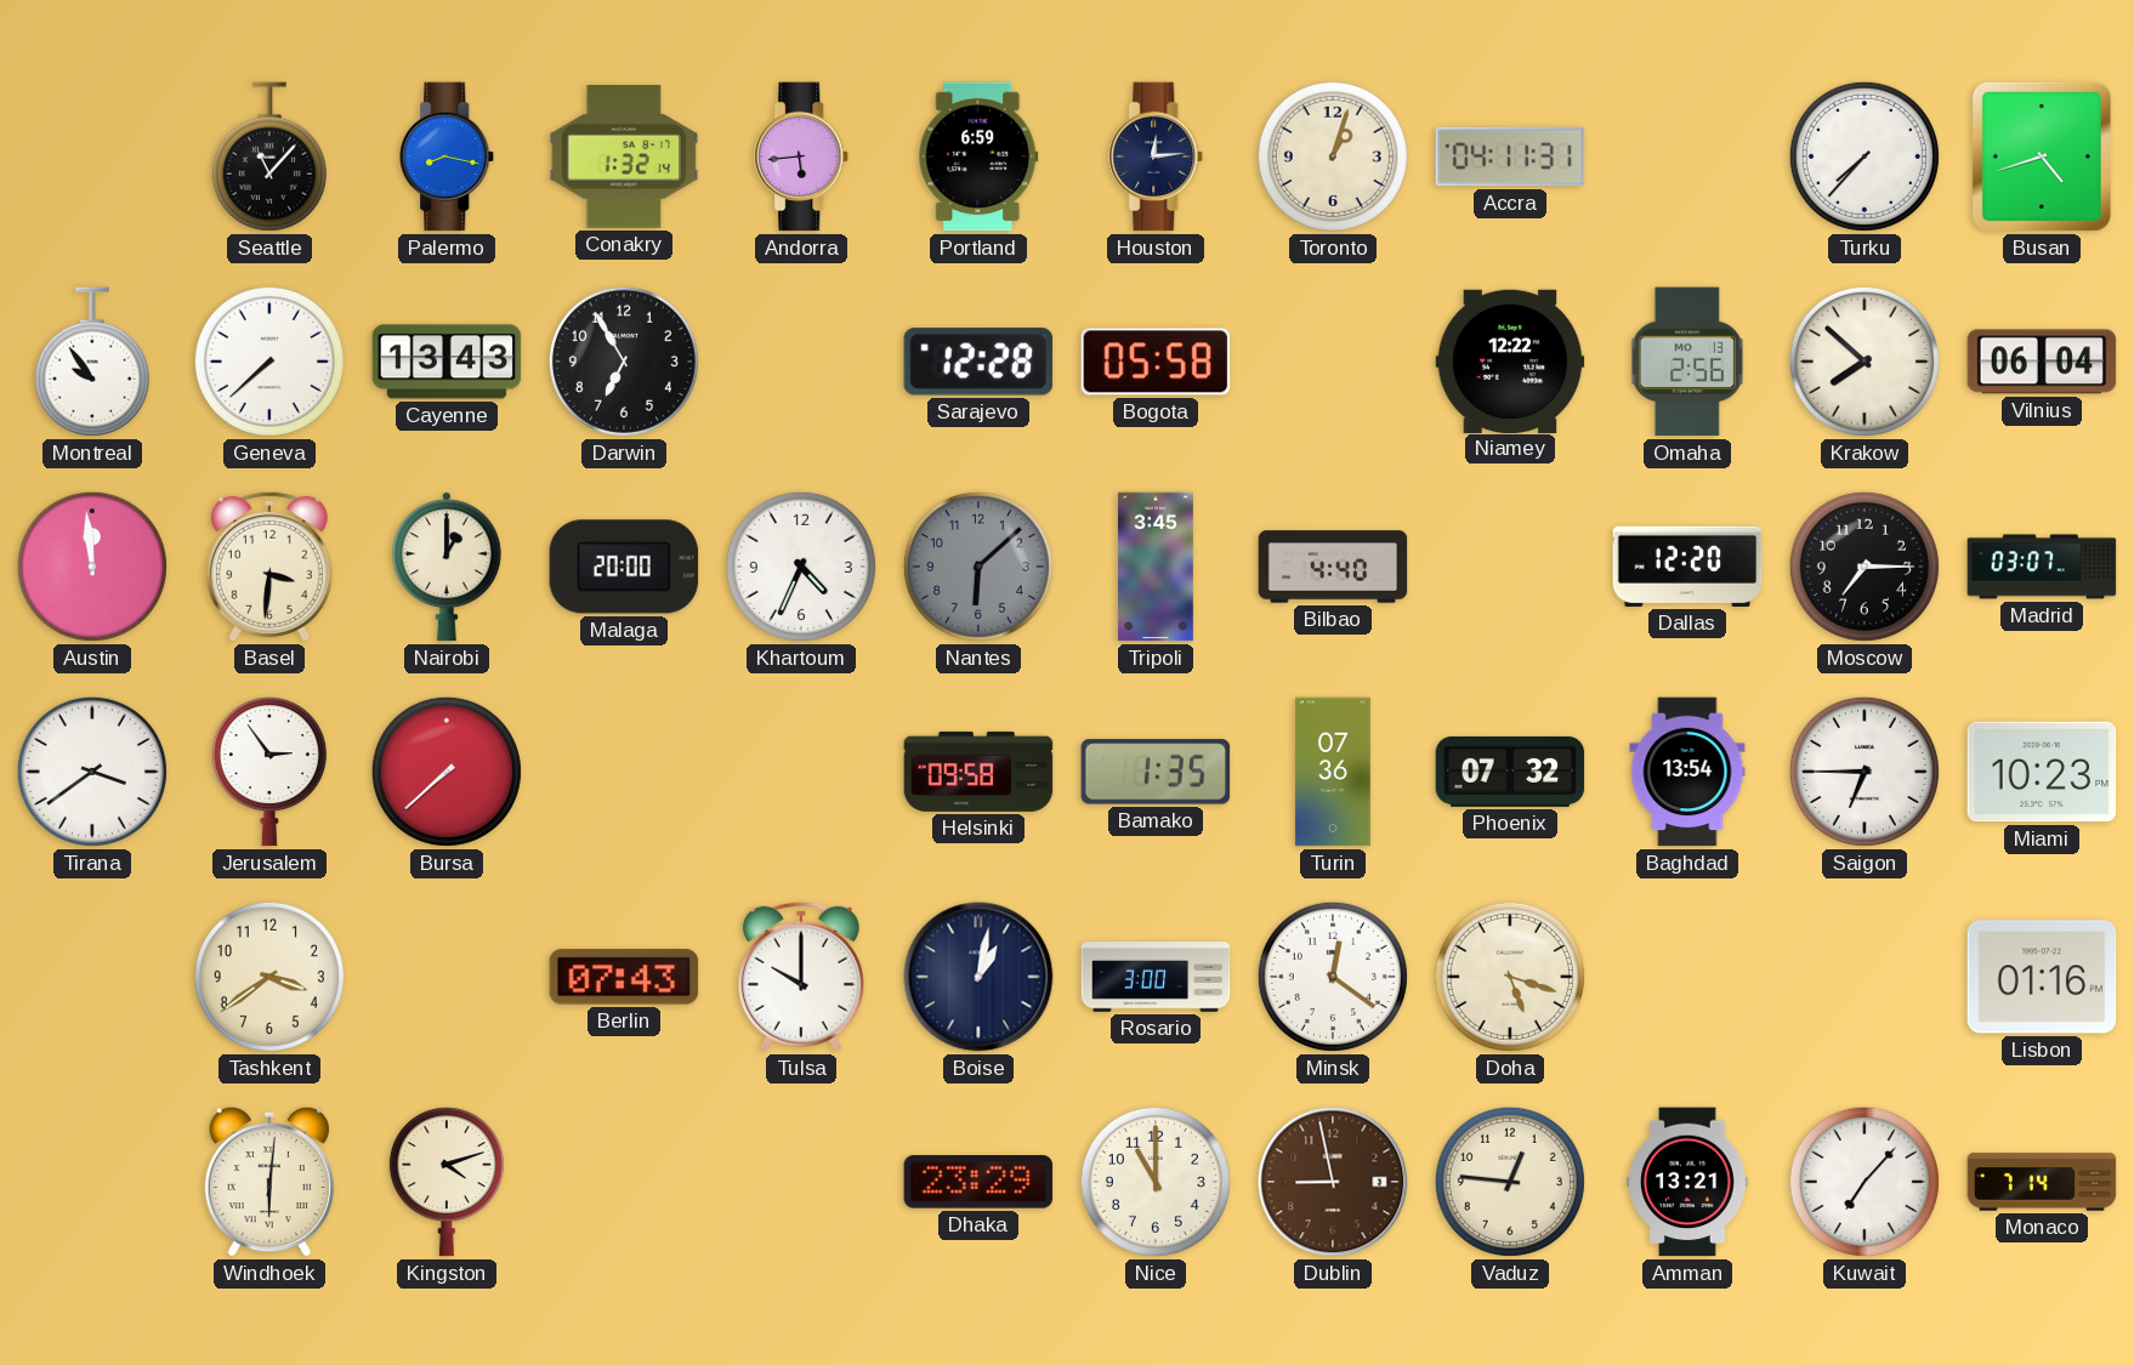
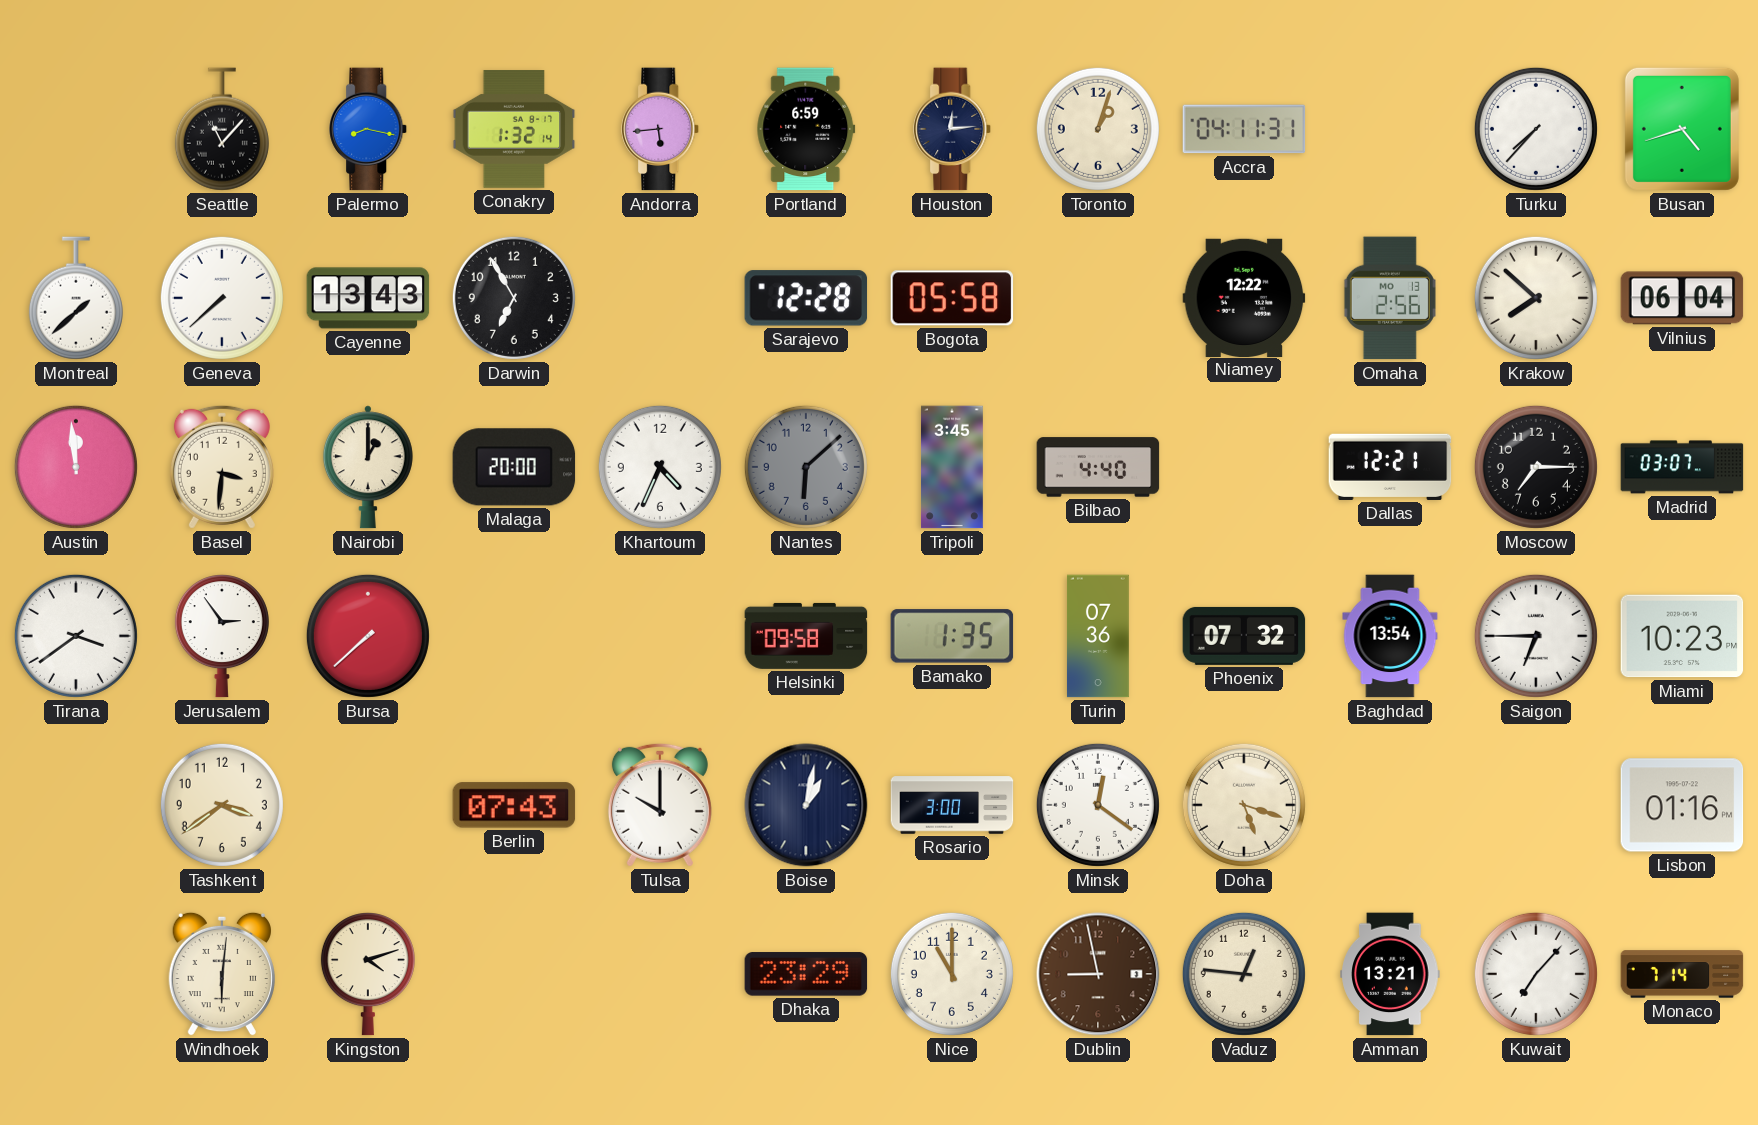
Montreal: 9:54 -> 1:38 (76, 298)
Dallas: 12:20 -> 12:21 (1390, 467)
